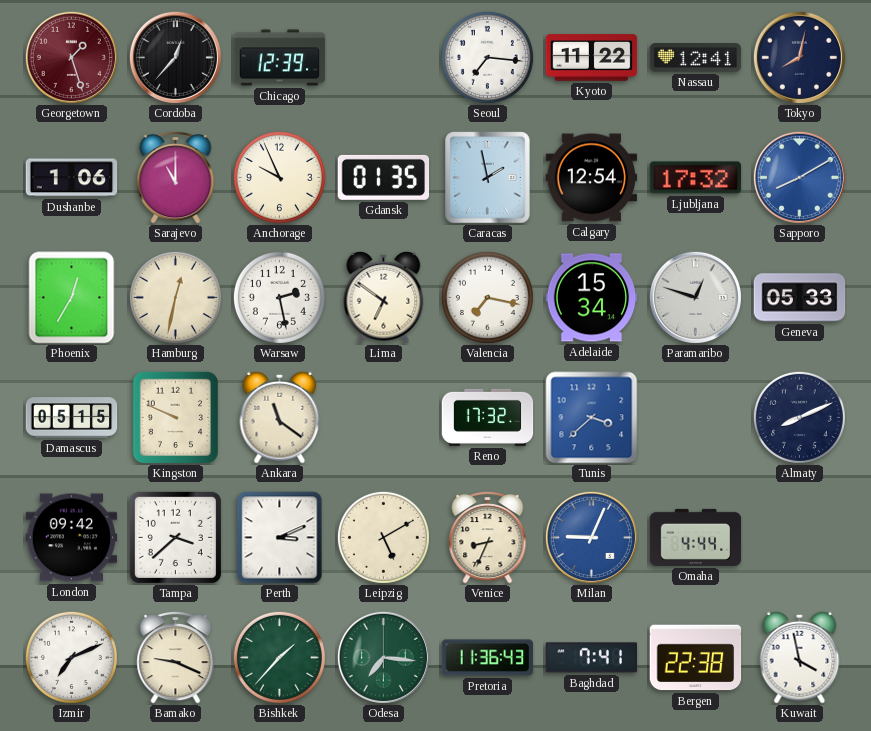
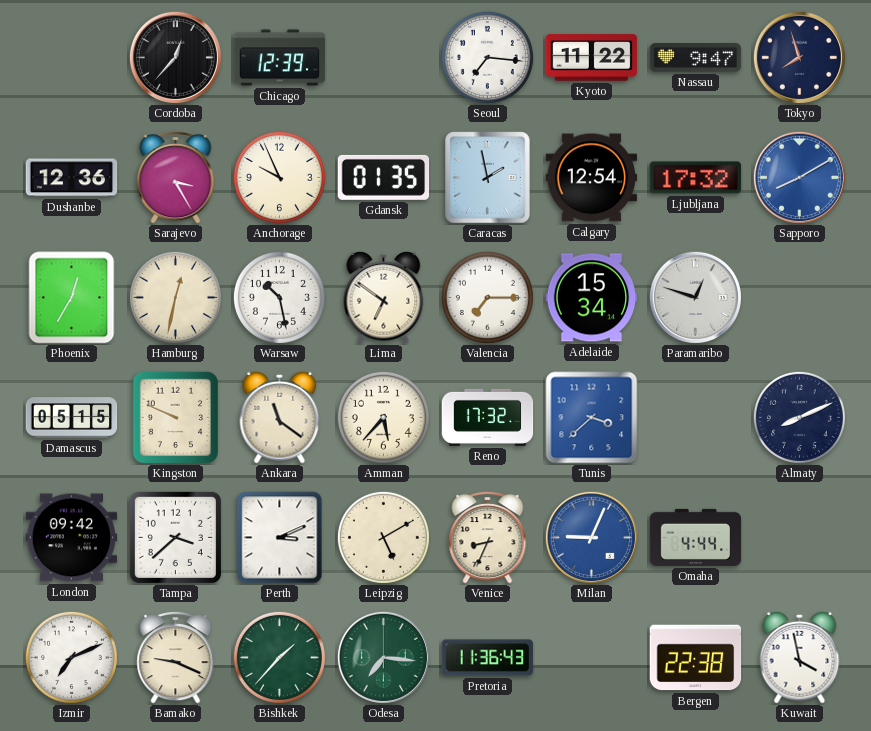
Georgetown: 1:27 -> none (71, 57)
Nassau: 12:41 -> 9:47 (696, 58)
Tokyo: 8:02 -> 7:57 (799, 57)
Dushanbe: 1:06 -> 12:36 (72, 178)
Sarajevo: 11:00 -> 3:25 (176, 178)
Warsaw: 2:28 -> 10:28 (279, 297)
Valencia: 7:17 -> 7:15 (487, 297)
Geneva: 05:33 -> none (800, 298)
Amman: none -> 5:37 (383, 417)
Baghdad: 7:41 -> none (592, 658)
